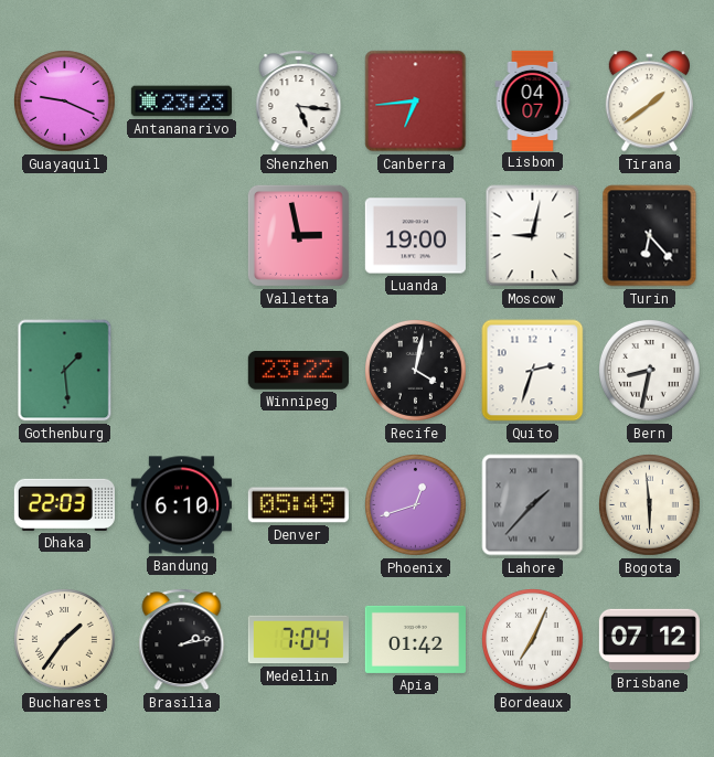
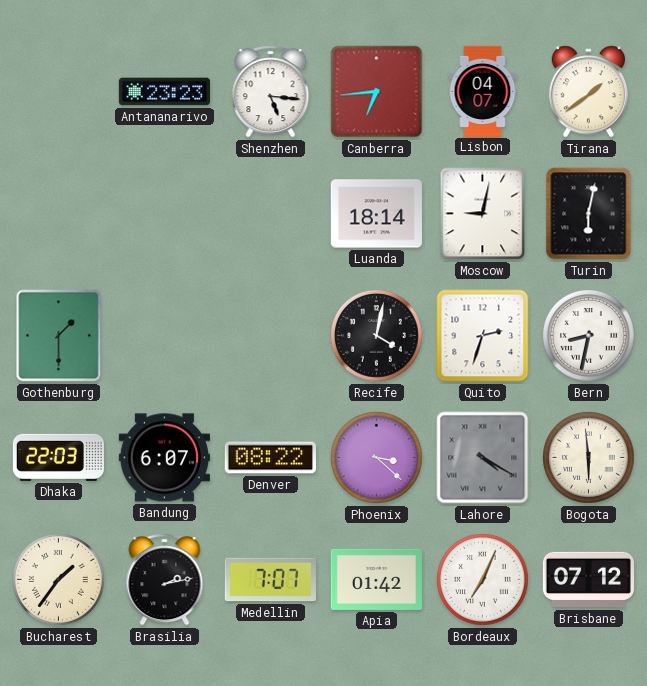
Guayaquil: 9:19 -> none (65, 102)
Valletta: 2:58 -> none (298, 235)
Luanda: 19:00 -> 18:14 (376, 214)
Turin: 6:23 -> 6:02 (589, 214)
Gothenburg: 1:29 -> 1:30 (59, 336)
Winnipeg: 23:22 -> none (298, 371)
Bandung: 6:10 -> 6:07 (164, 458)
Denver: 05:49 -> 08:22 (270, 458)
Phoenix: 12:42 -> 3:22 (377, 458)
Lahore: 1:37 -> 4:20 (483, 458)
Medellin: 7:04 -> 7:07 (270, 580)
